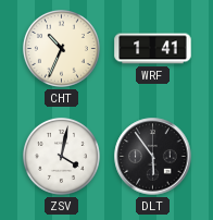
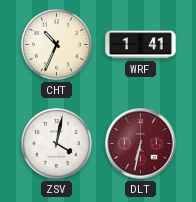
DLT: 5:54 -> 6:32 (141, 144)
DLT dial: black -> burgundy (141, 144)
